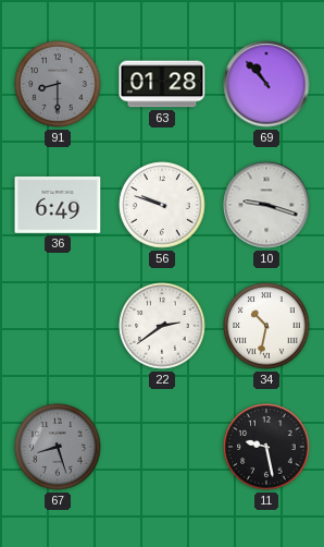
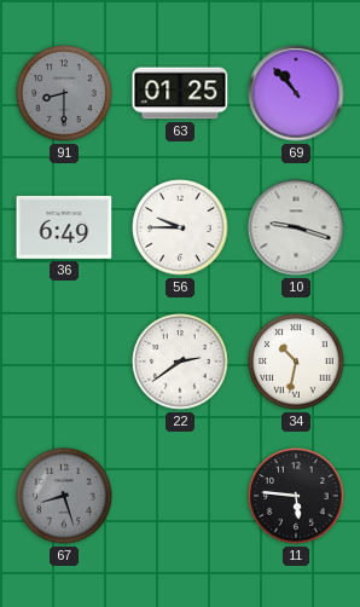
63: 01:28 -> 01:25 (180, 93)
56: 9:48 -> 9:45 (180, 227)
11: 9:28 -> 5:46 (296, 496)
